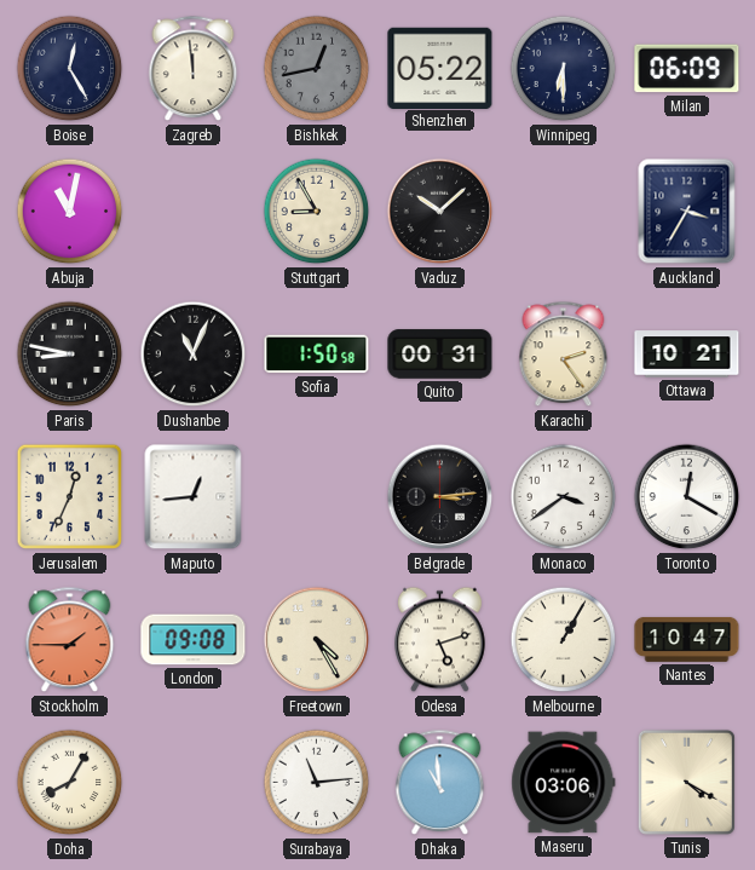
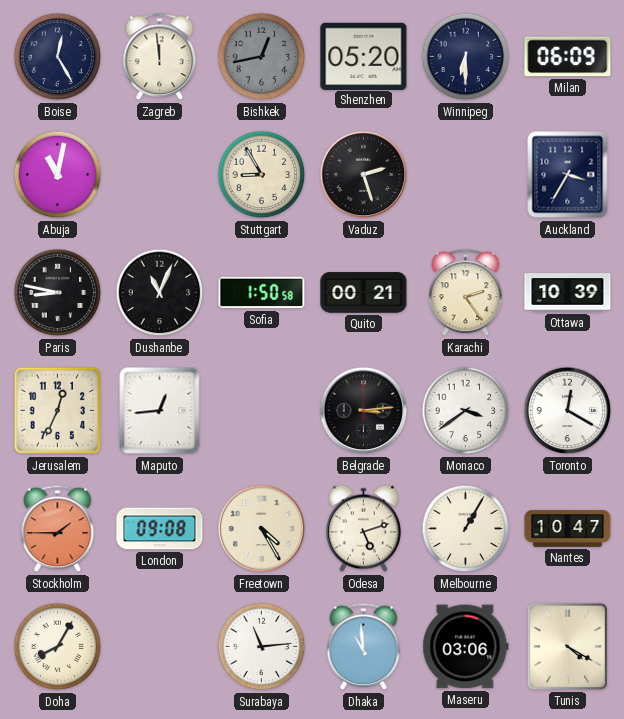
Shenzhen: 05:22 -> 05:20 (364, 56)
Vaduz: 10:08 -> 2:27 (364, 175)
Quito: 00:31 -> 00:21 (364, 293)
Ottawa: 10:21 -> 10:39 (568, 293)
